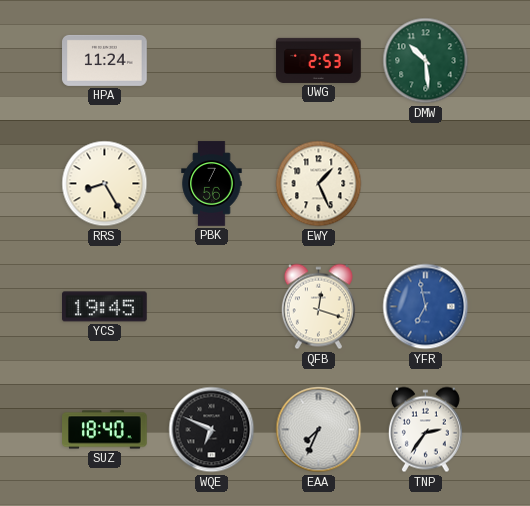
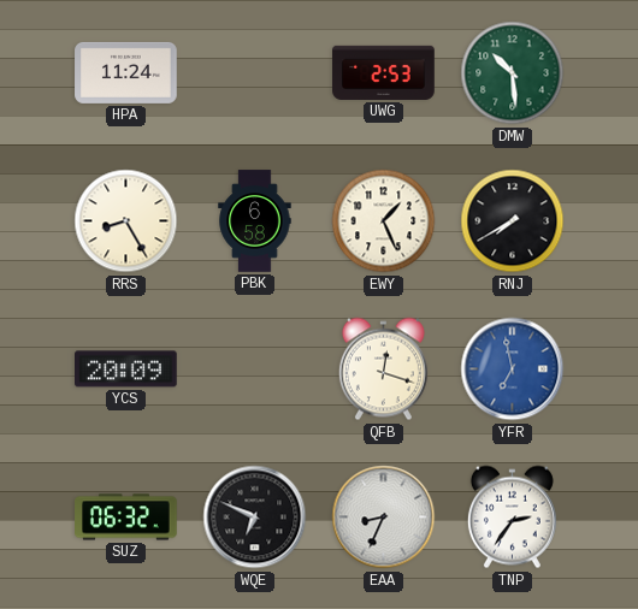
PBK: 7:56 -> 6:58 (255, 221)
RNJ: none -> 7:40 (513, 221)
YCS: 19:45 -> 20:09 (126, 369)
SUZ: 18:40 -> 06:32 (126, 518)
EAA: 7:34 -> 8:34 (384, 518)
